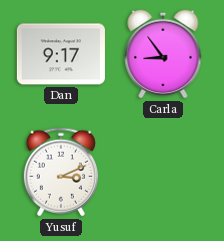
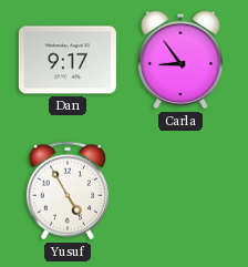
Yusuf: 3:11 -> 4:55 (68, 191)
